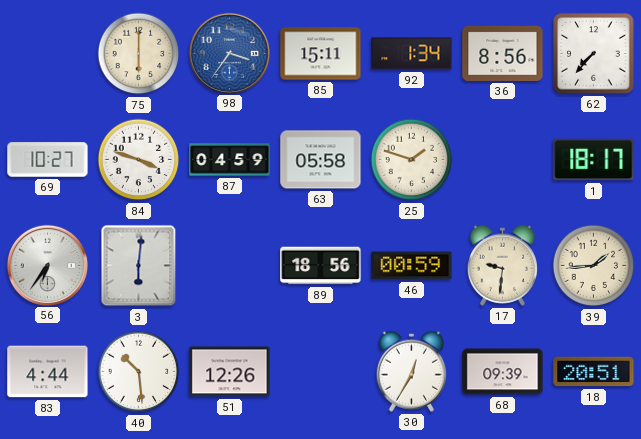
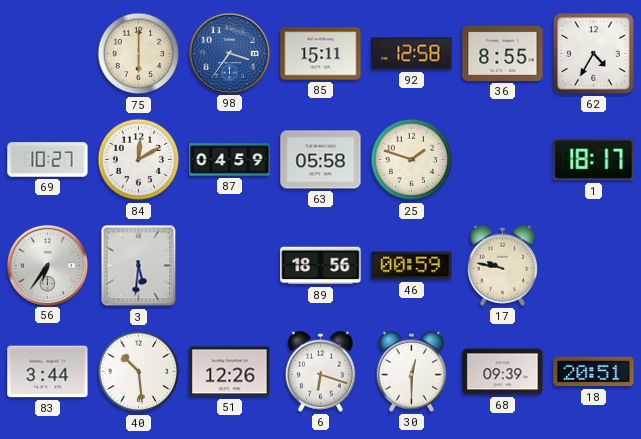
92: 1:34 -> 12:58 (412, 54)
36: 8:56 -> 8:55 (503, 53)
62: 7:37 -> 4:35 (594, 54)
84: 3:48 -> 12:10 (139, 160)
3: 6:01 -> 5:31 (139, 266)
17: 9:31 -> 9:47 (502, 265)
39: 1:44 -> none (594, 266)
83: 4:44 -> 3:44 (48, 372)
6: none -> 6:18 (320, 371)
30: 12:35 -> 12:30 (411, 371)
